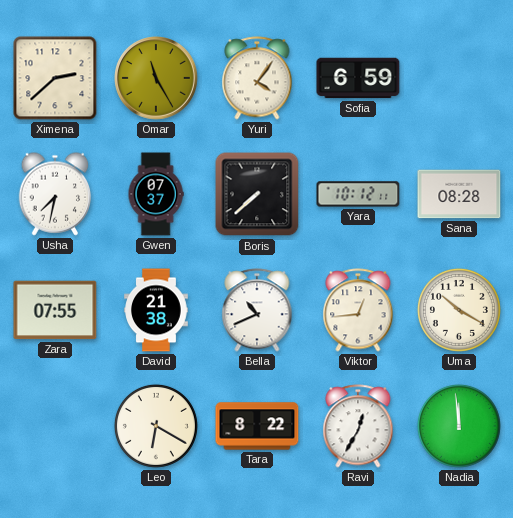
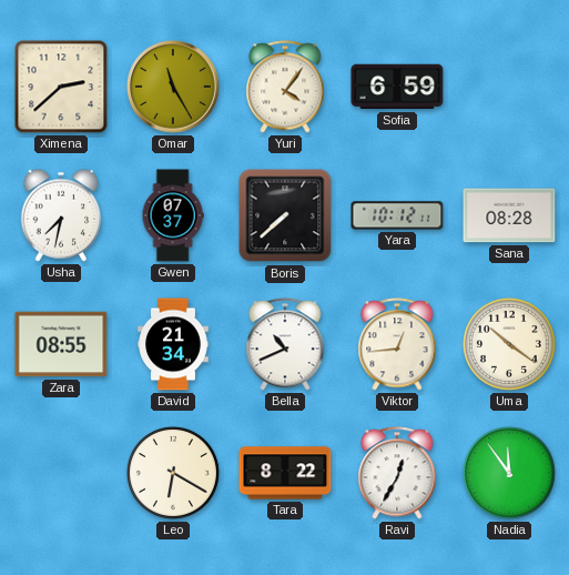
Zara: 07:55 -> 08:55 (61, 344)
David: 21:38 -> 21:34 (173, 344)
Uma: 10:20 -> 10:21 (509, 344)
Nadia: 11:59 -> 11:54 (509, 473)
